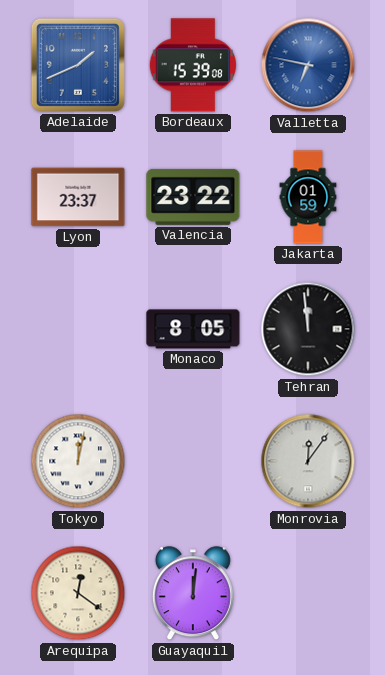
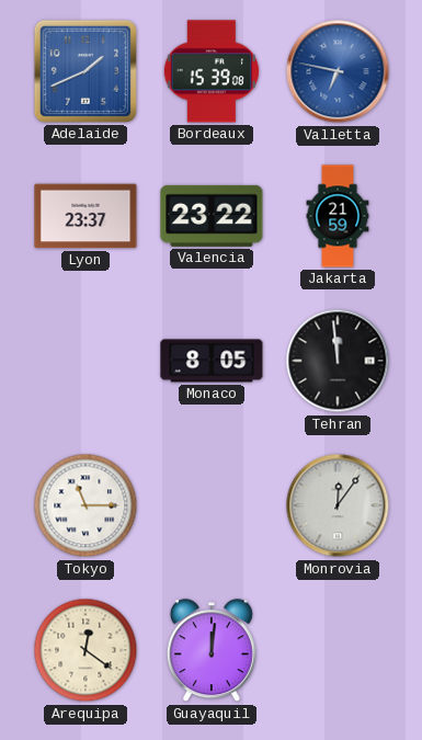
Jakarta: 01:59 -> 21:59 (338, 216)
Tokyo: 12:02 -> 11:15 (85, 505)
